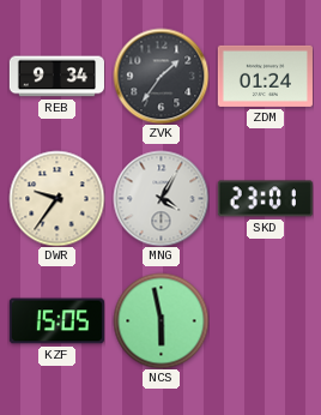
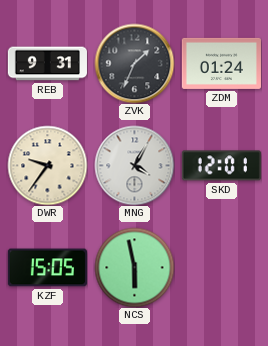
REB: 9:34 -> 9:31 (47, 64)
ZVK: 1:36 -> 1:34 (134, 63)
SKD: 23:01 -> 12:01 (221, 166)
